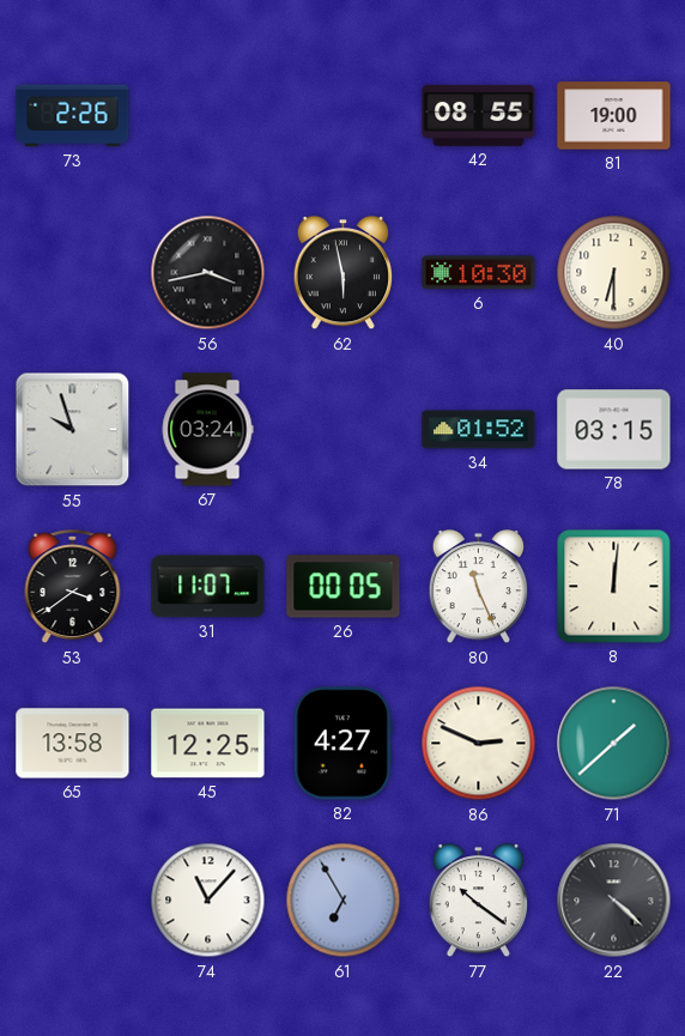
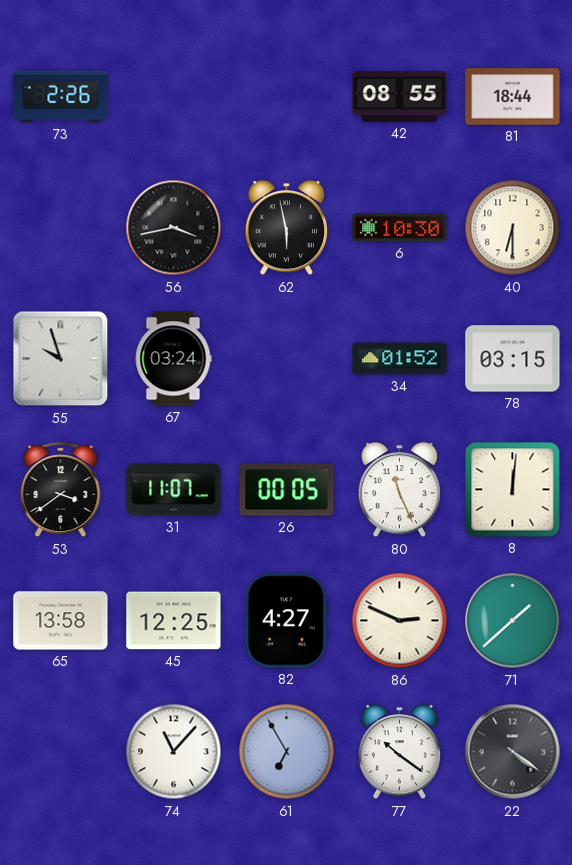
81: 19:00 -> 18:44 (513, 97)
22: 4:22 -> 4:21 (513, 752)
